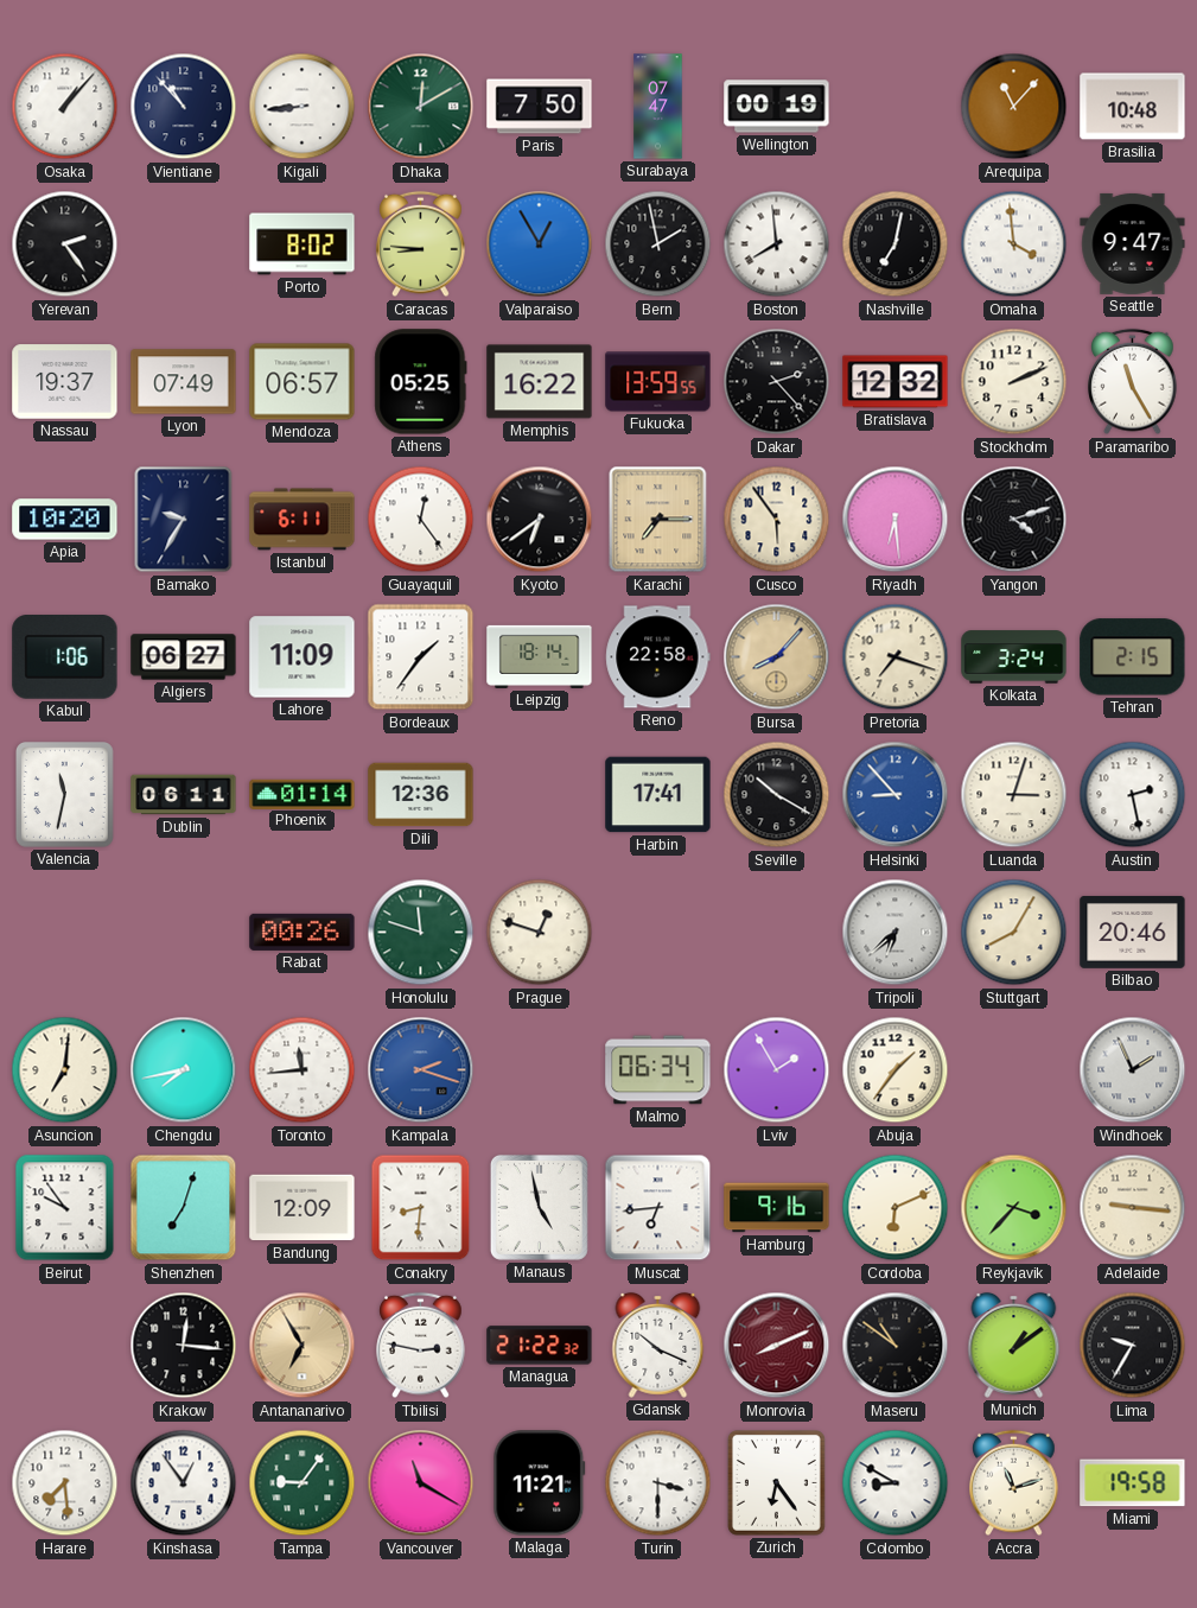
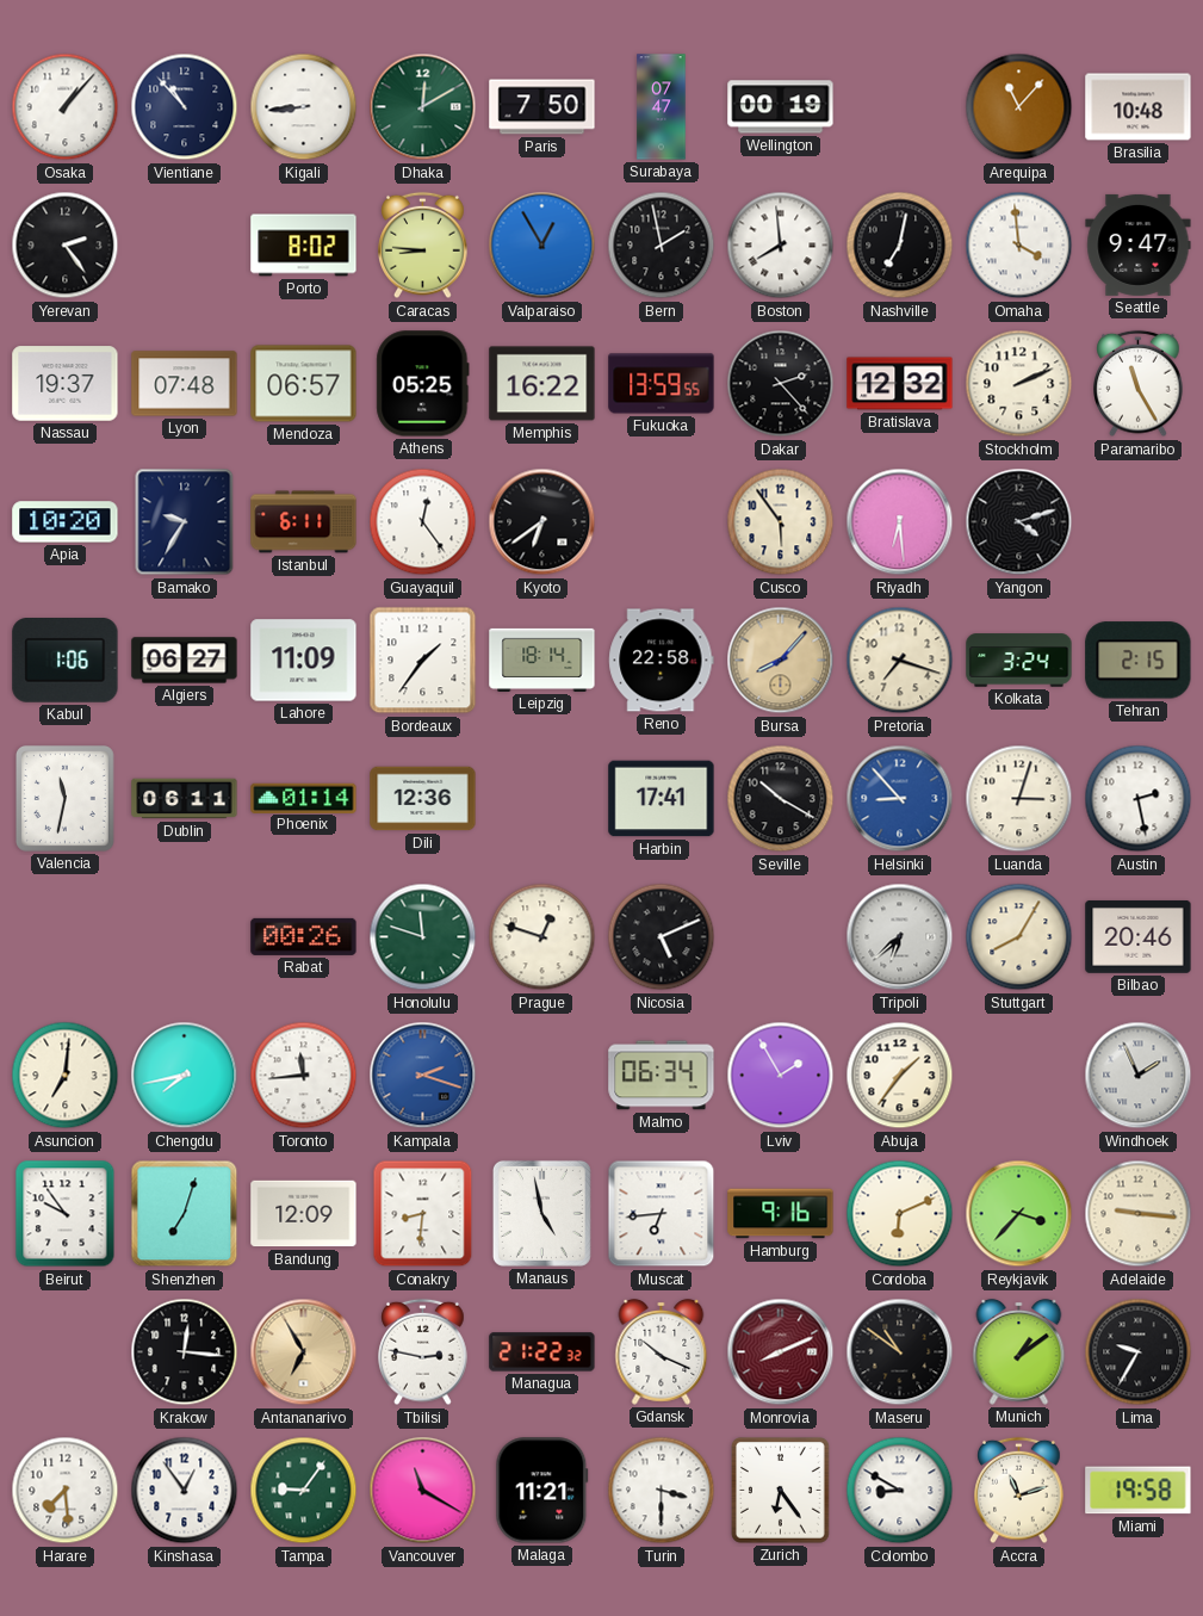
Lyon: 07:49 -> 07:48 (185, 384)
Karachi: 7:15 -> none (658, 520)
Nicosia: none -> 5:11 (662, 937)
